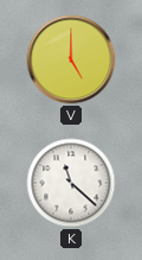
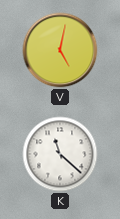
V: 5:00 -> 5:02 (60, 50)
